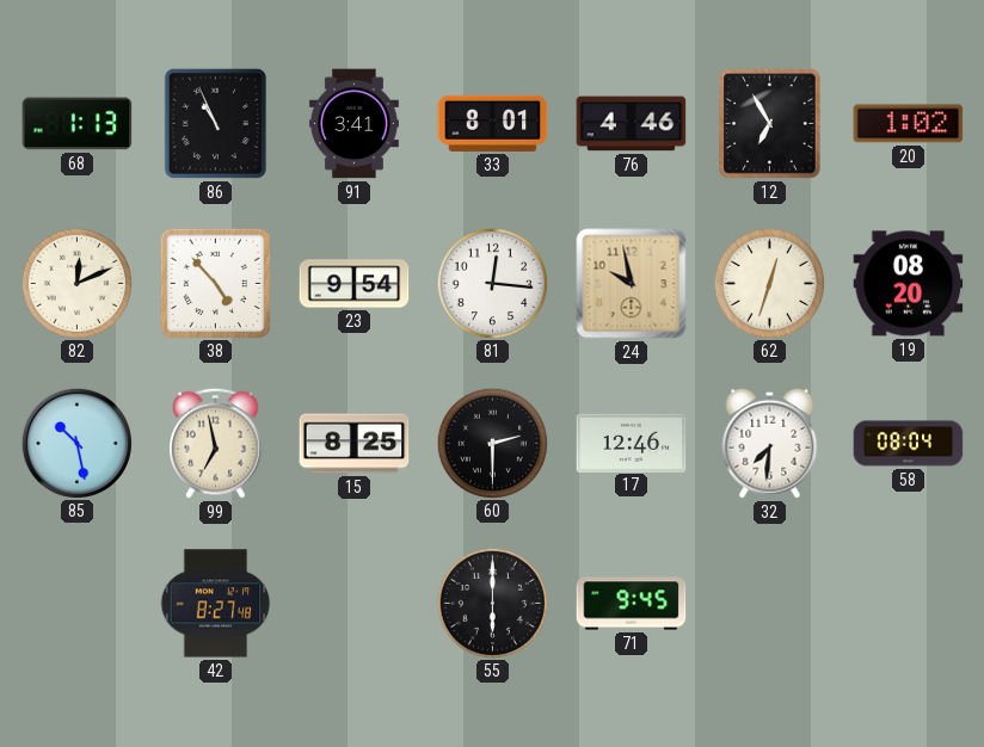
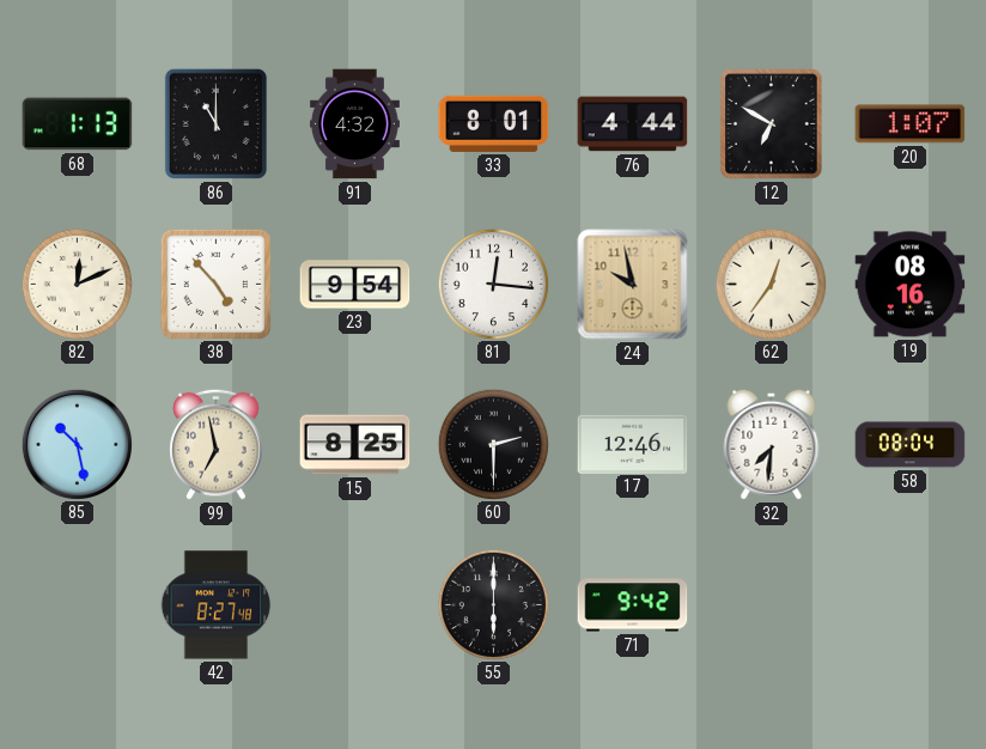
86: 10:56 -> 11:00 (215, 123)
91: 3:41 -> 4:32 (354, 124)
76: 4:46 -> 4:44 (633, 124)
12: 6:55 -> 6:50 (772, 124)
20: 1:02 -> 1:07 (911, 124)
62: 12:33 -> 12:36 (771, 284)
19: 08:20 -> 08:16 (911, 285)
71: 9:45 -> 9:42 (633, 605)
